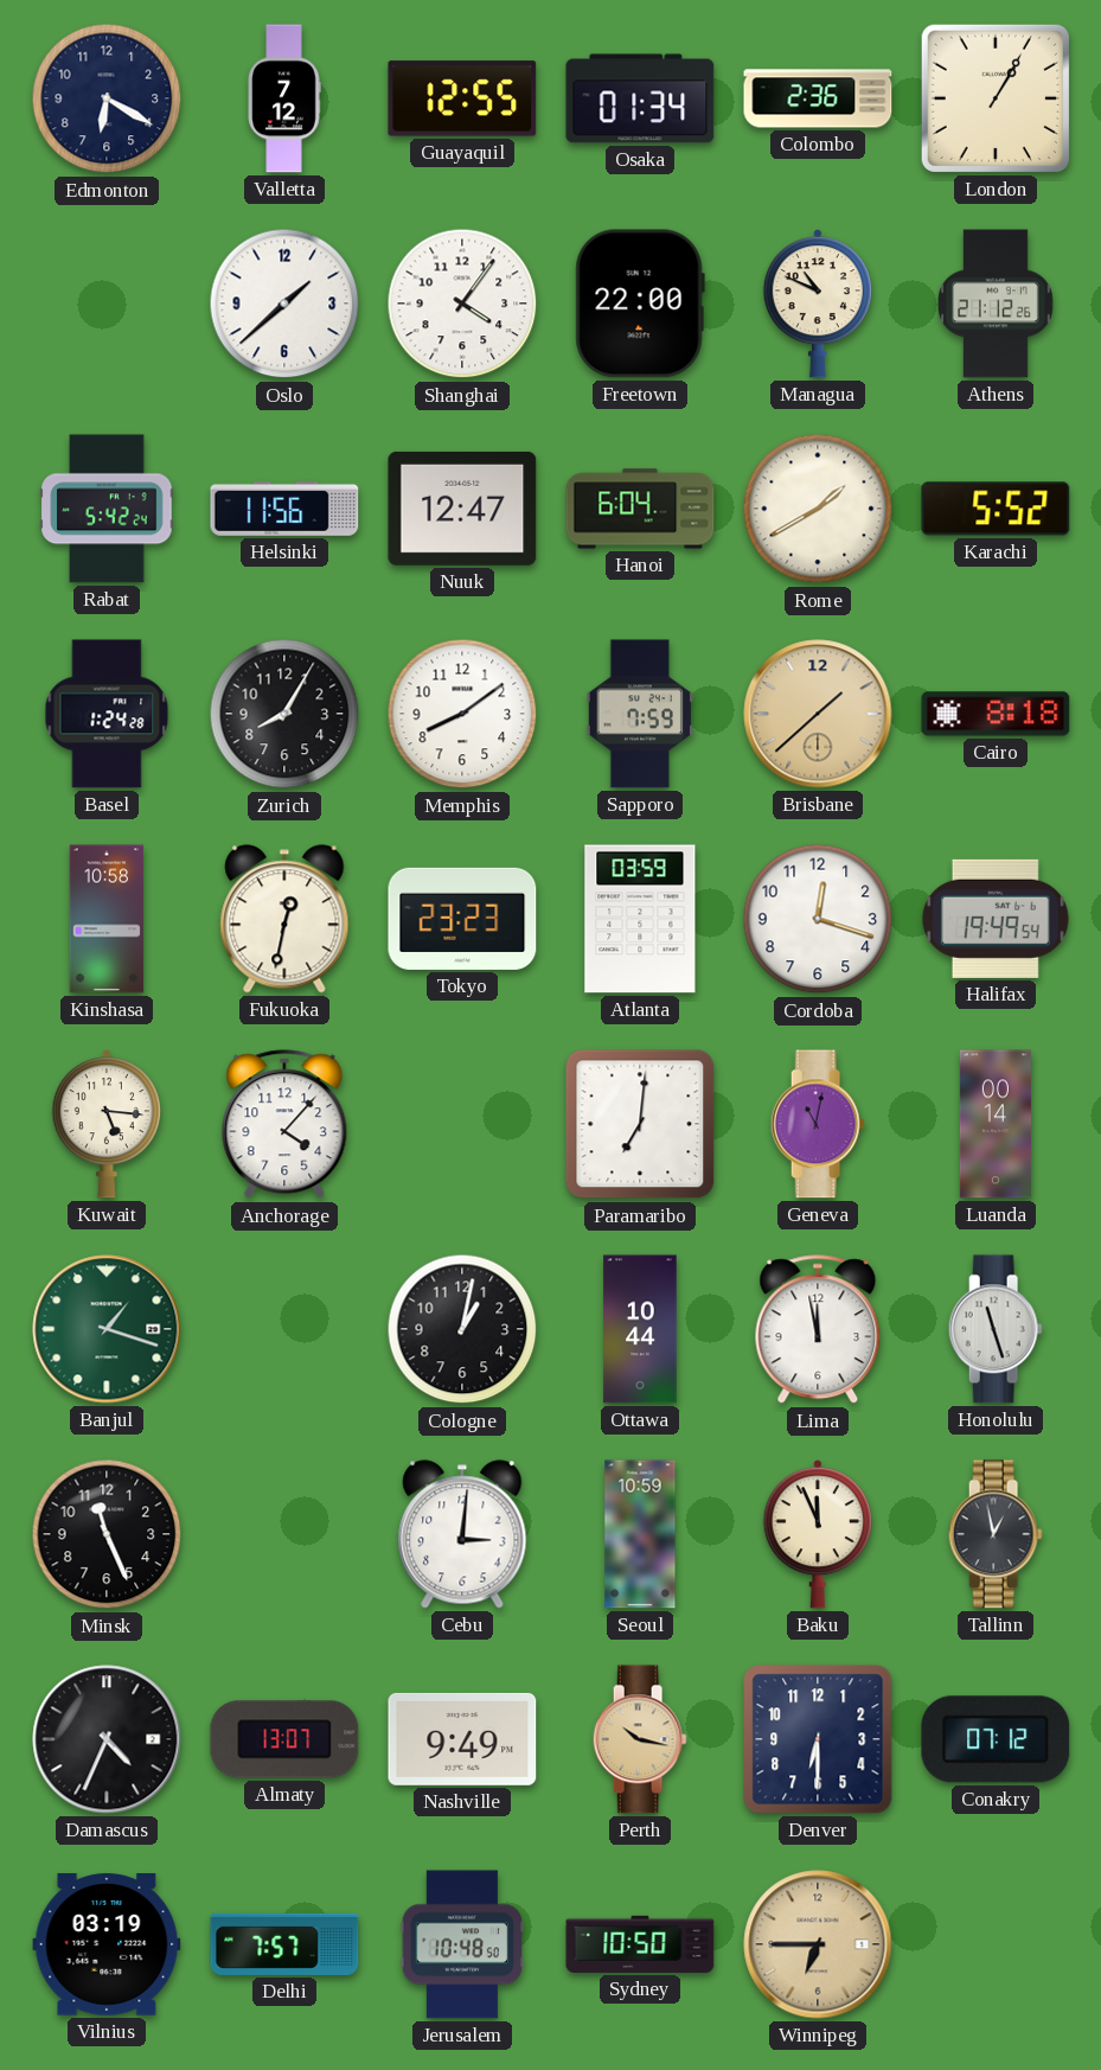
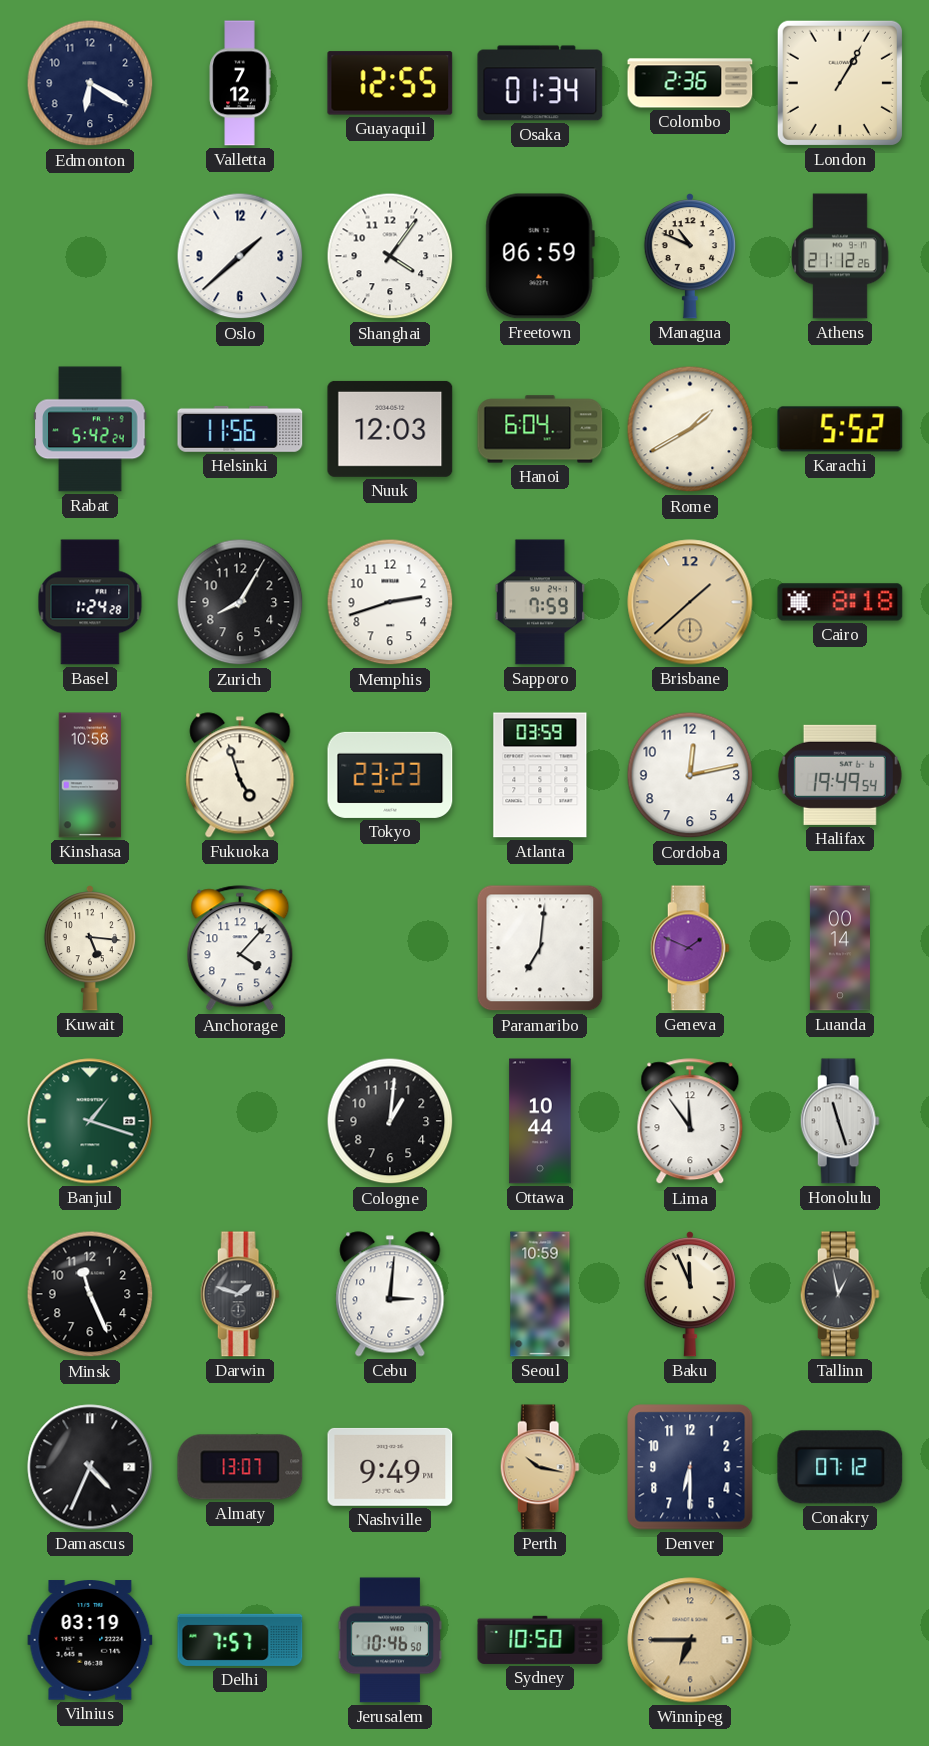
Freetown: 22:00 -> 06:59 (540, 256)
Nuuk: 12:47 -> 12:03 (390, 429)
Memphis: 8:09 -> 2:42 (390, 602)
Fukuoka: 12:32 -> 4:57 (240, 775)
Cordoba: 12:18 -> 12:13 (690, 775)
Geneva: 11:02 -> 1:49 (690, 948)
Cologne: 1:02 -> 1:01 (390, 1121)
Lima: 11:58 -> 11:54 (690, 1122)
Darwin: none -> 1:48 (240, 1294)
Jerusalem: 10:48 -> 10:46 (389, 1640)
